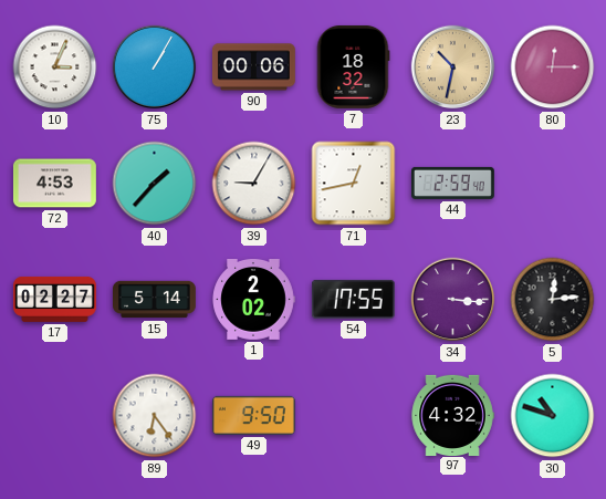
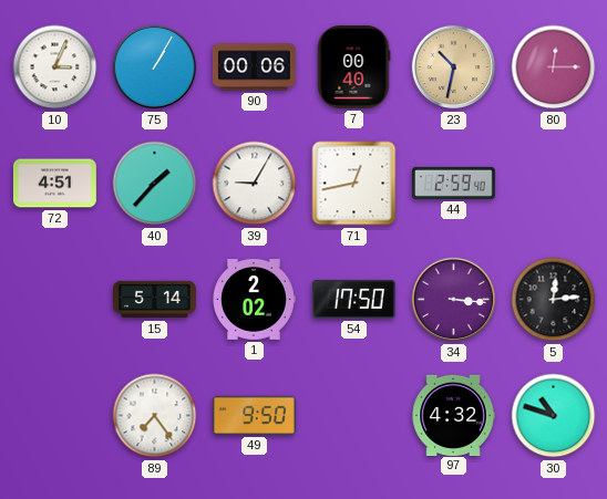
7: 18:32 -> 00:40 (353, 66)
72: 4:53 -> 4:51 (55, 184)
17: 02:27 -> none (55, 299)
54: 17:55 -> 17:50 (353, 299)
89: 6:24 -> 7:24 (155, 416)
